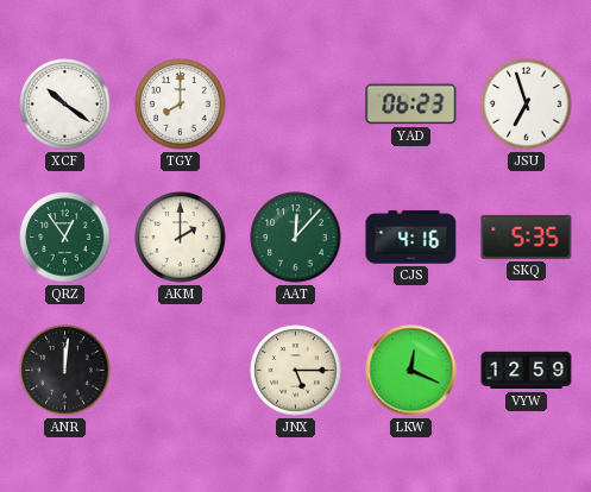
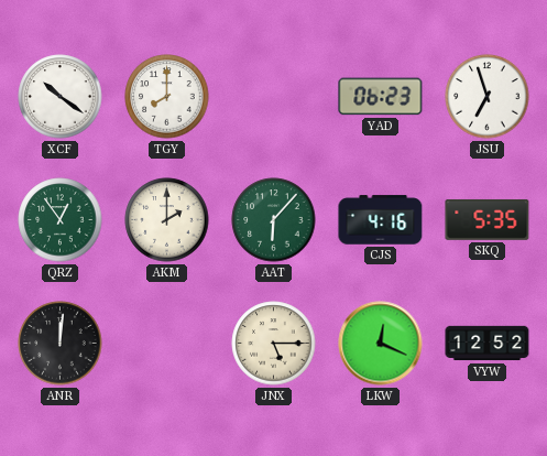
AAT: 12:07 -> 6:07 (274, 220)
VYW: 12:59 -> 12:52 (488, 344)
